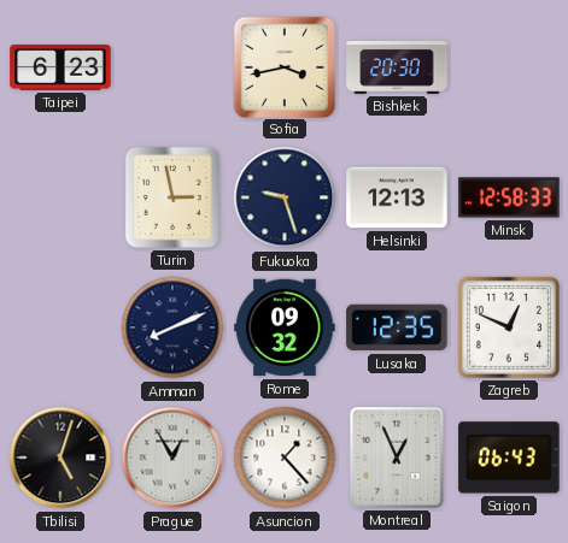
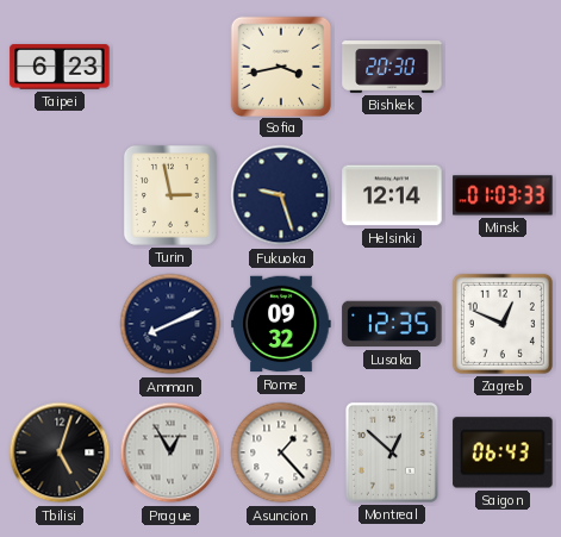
Helsinki: 12:13 -> 12:14 (392, 195)
Minsk: 12:58 -> 01:03 (503, 195)
Montreal: 12:56 -> 12:52 (392, 452)
